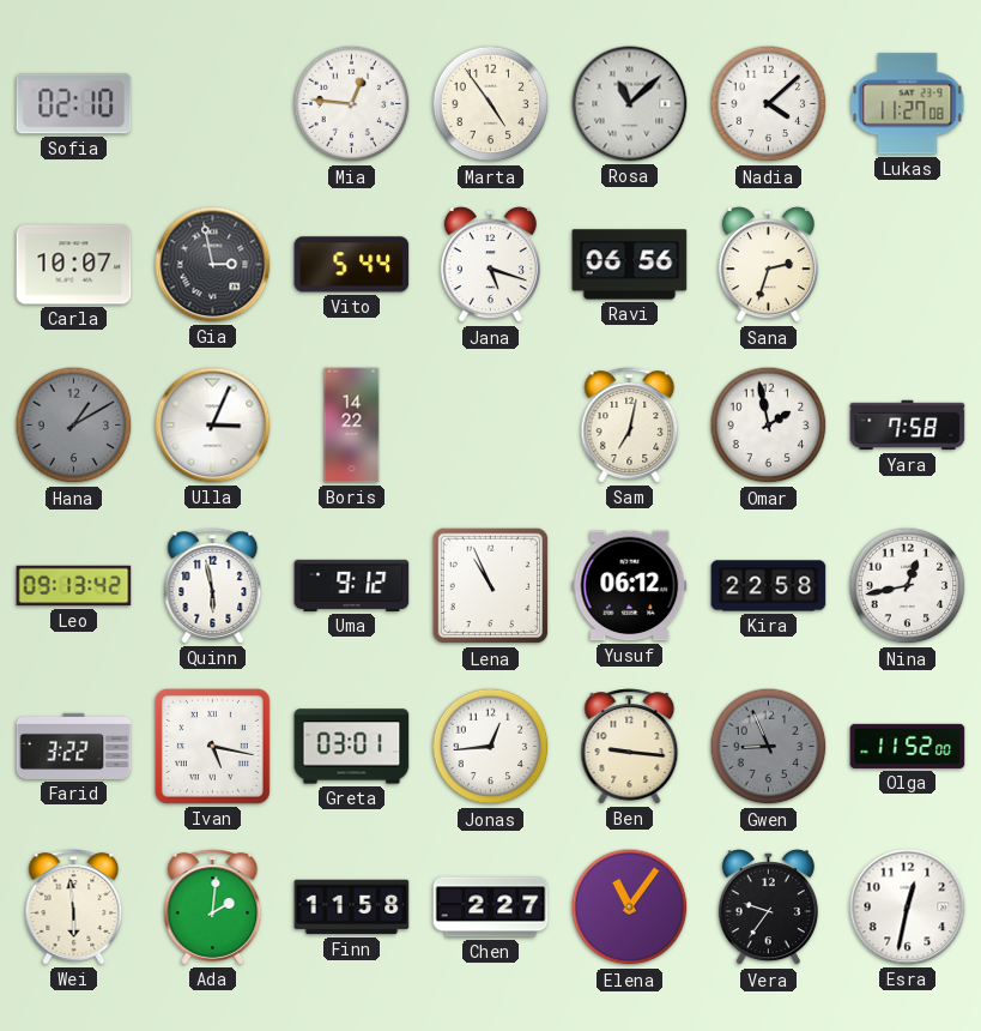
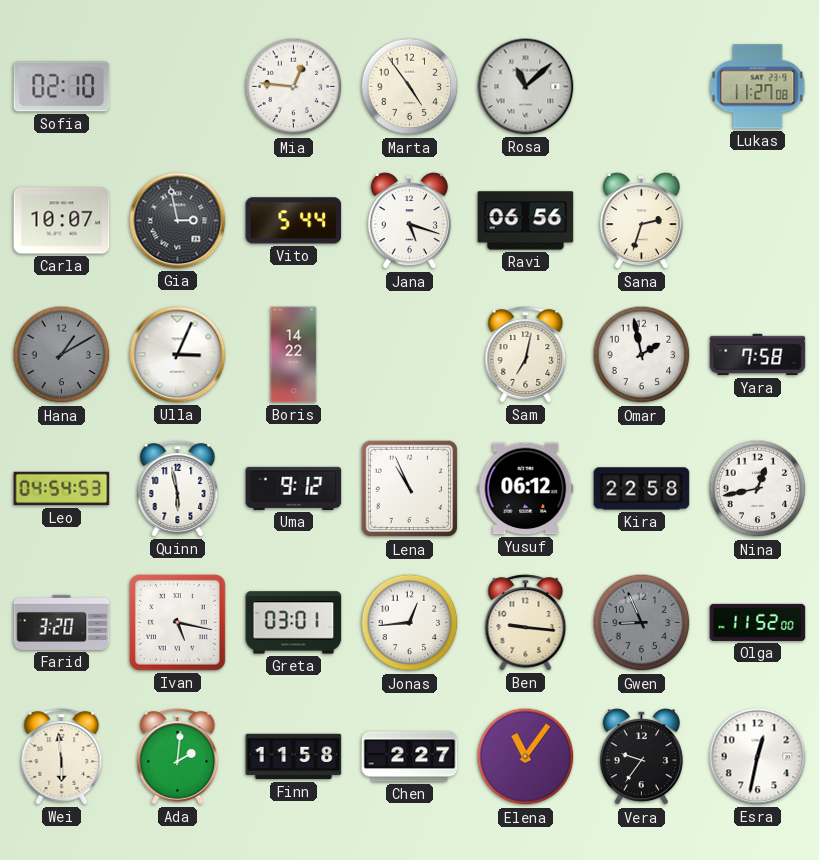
Nadia: 4:08 -> none (769, 104)
Leo: 09:13 -> 04:54 (62, 489)
Farid: 3:22 -> 3:20 (62, 622)
